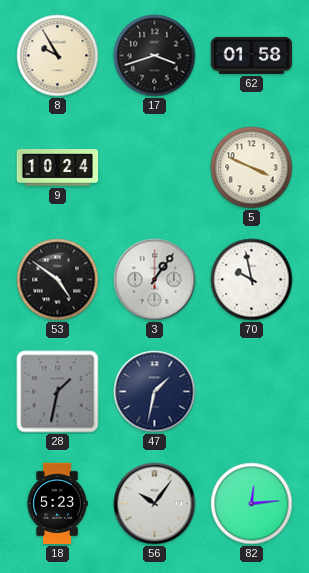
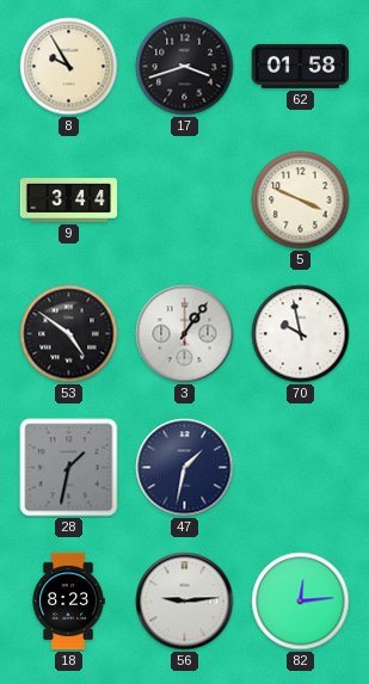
9: 10:24 -> 3:44 (69, 201)
18: 5:23 -> 8:23 (68, 602)
56: 10:06 -> 9:14 (185, 602)
